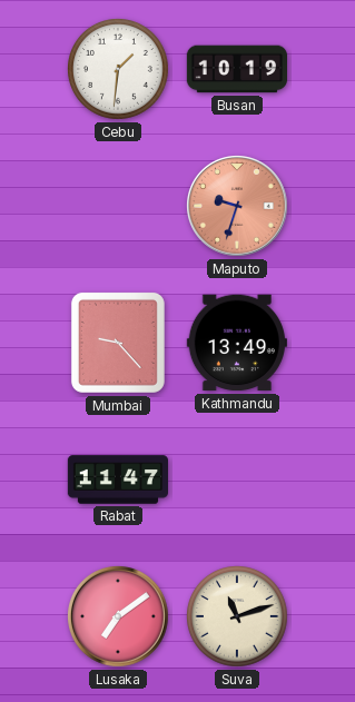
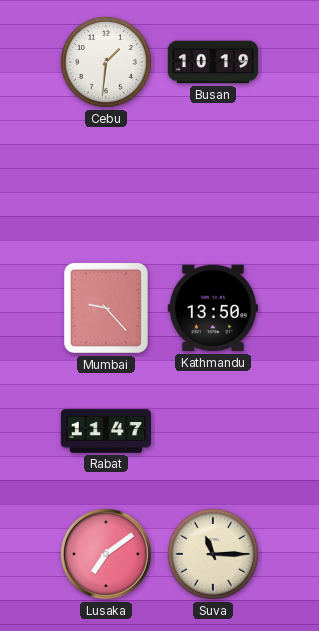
Maputo: 9:33 -> none (238, 207)
Kathmandu: 13:49 -> 13:50 (213, 308)
Suva: 11:12 -> 11:15 (214, 555)
